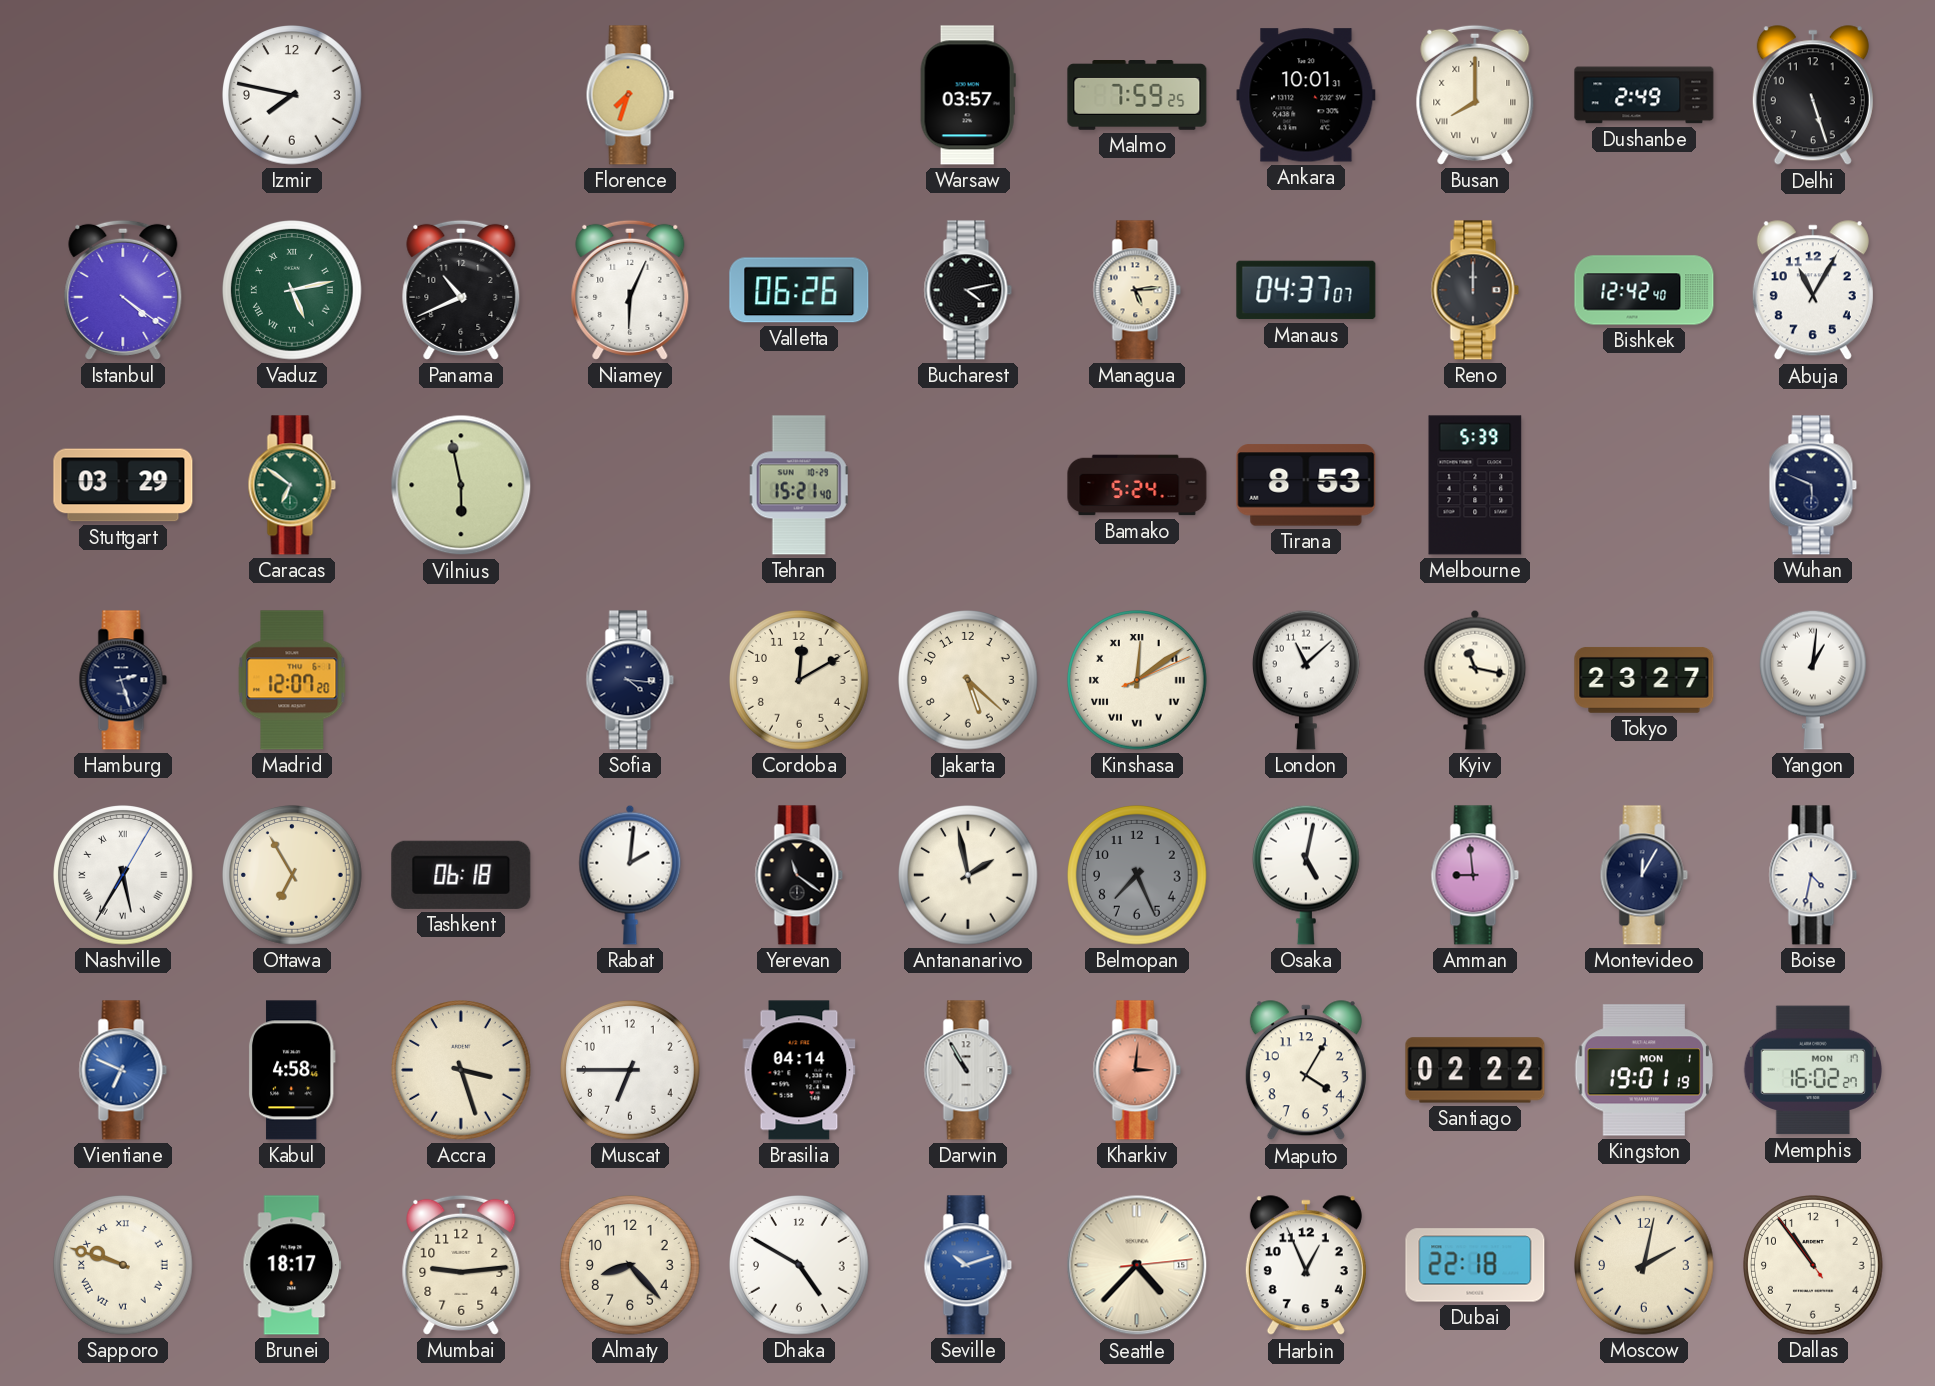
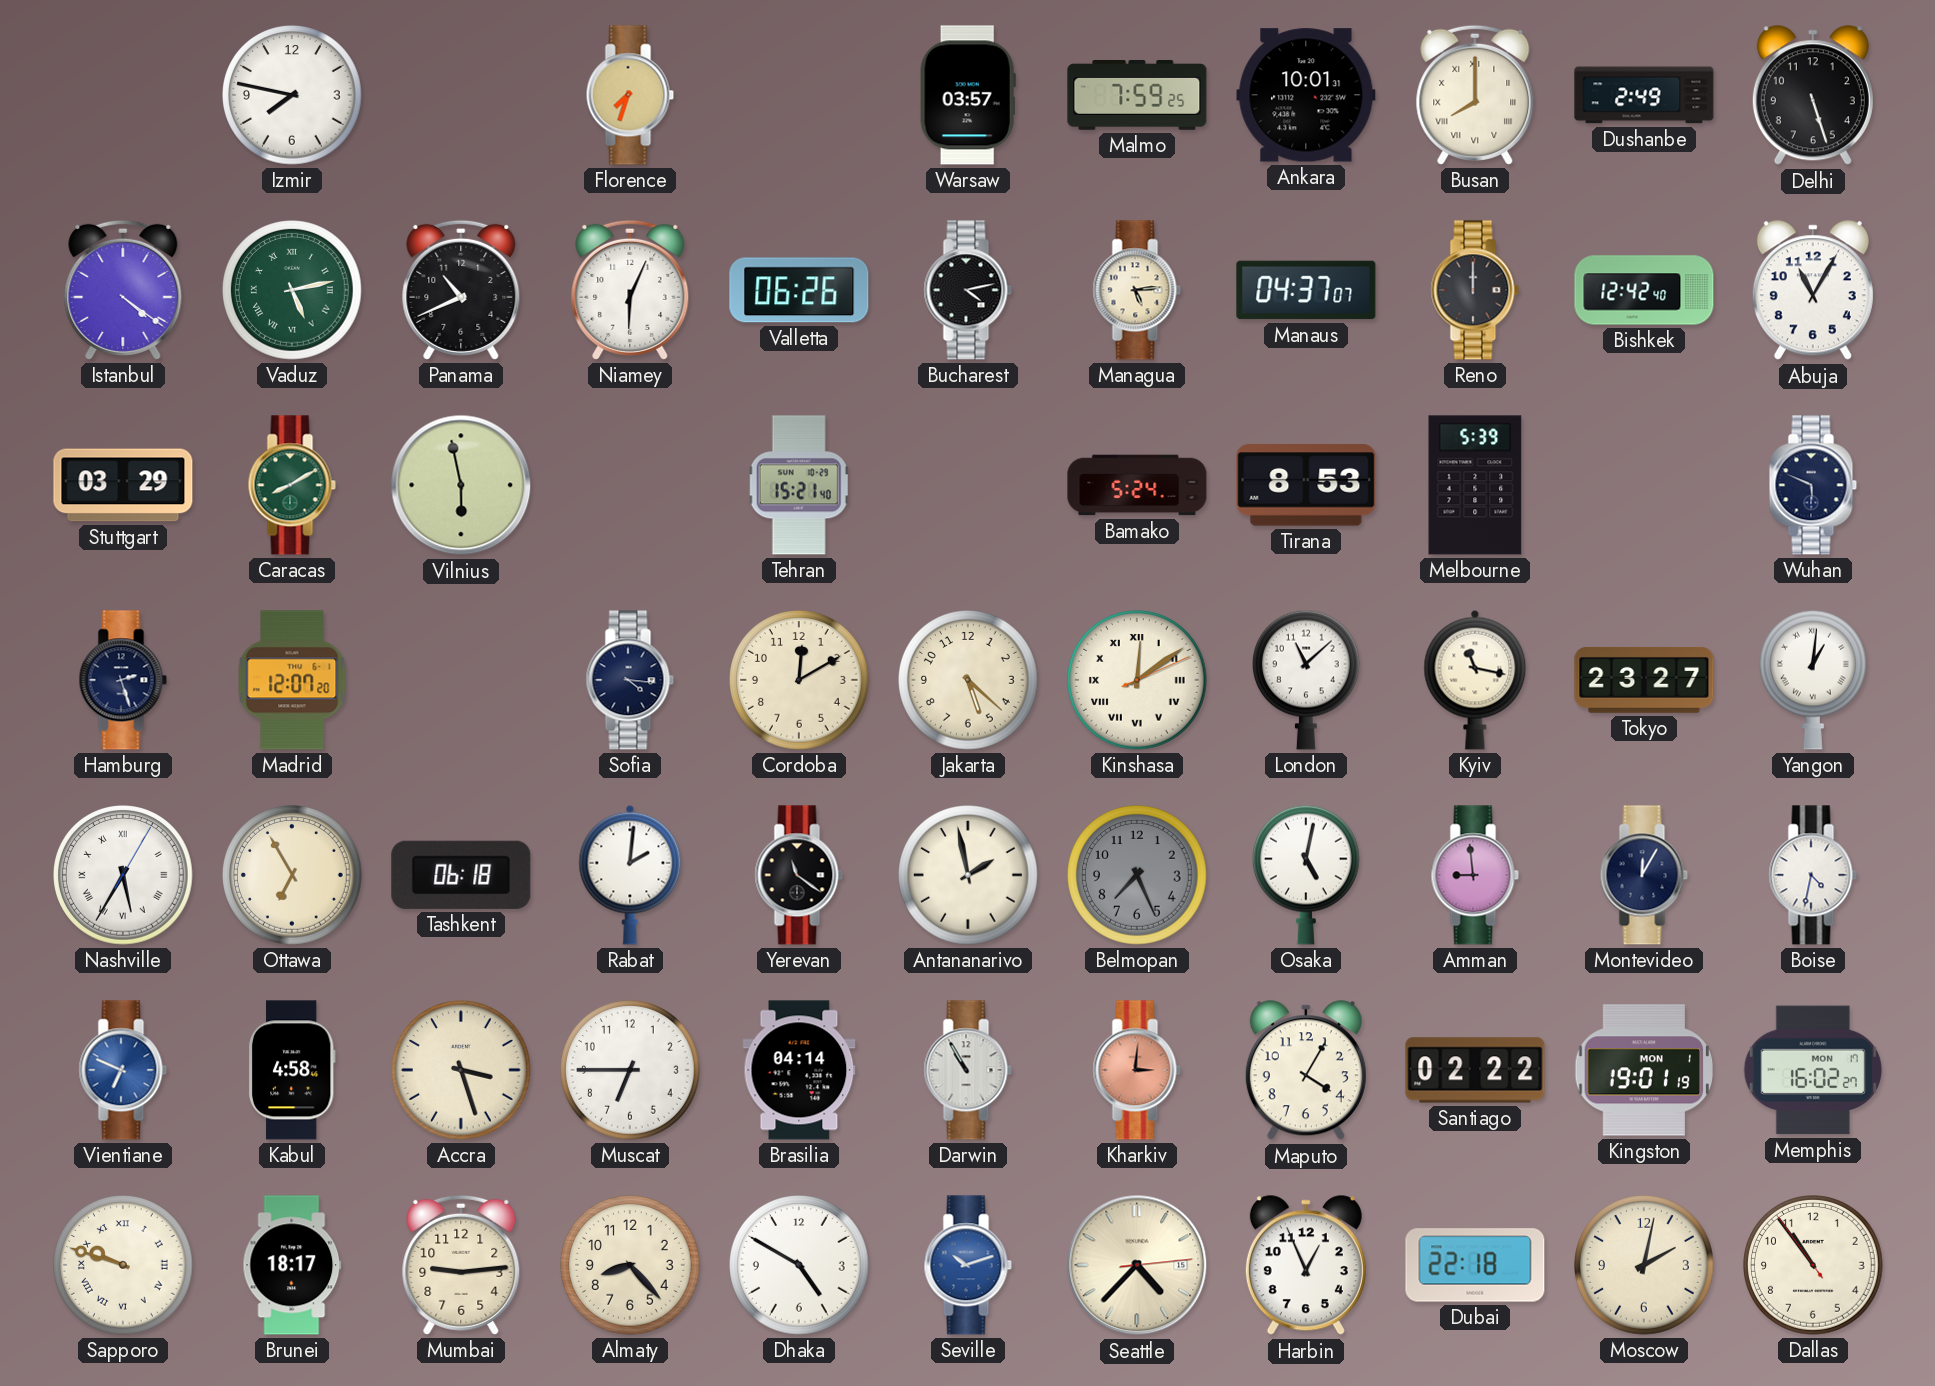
Caracas: 6:51 -> 8:10 (292, 485)
